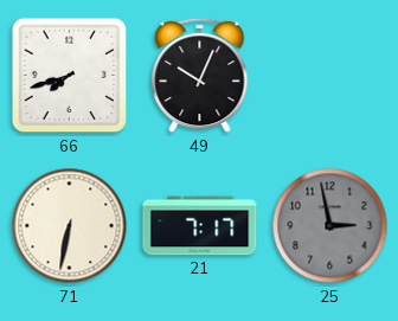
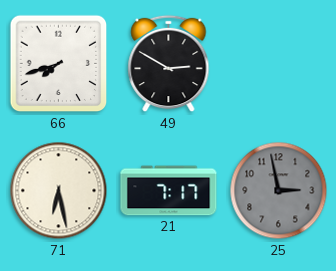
49: 10:04 -> 2:50 (169, 64)
71: 6:32 -> 6:28 (59, 191)
